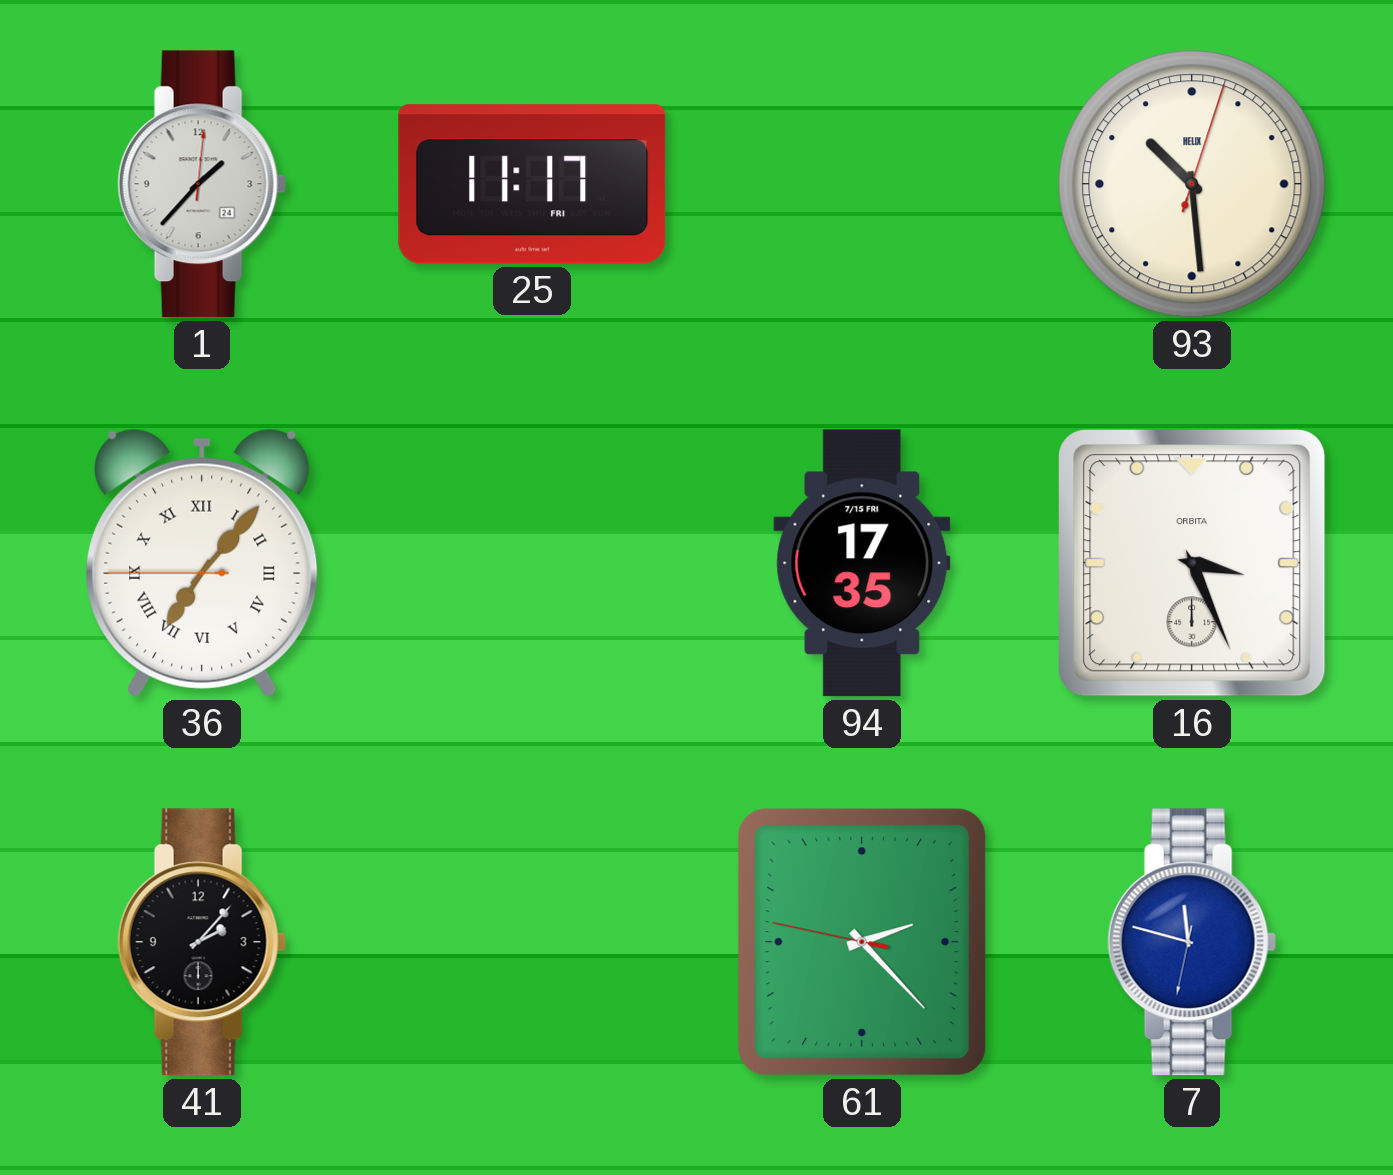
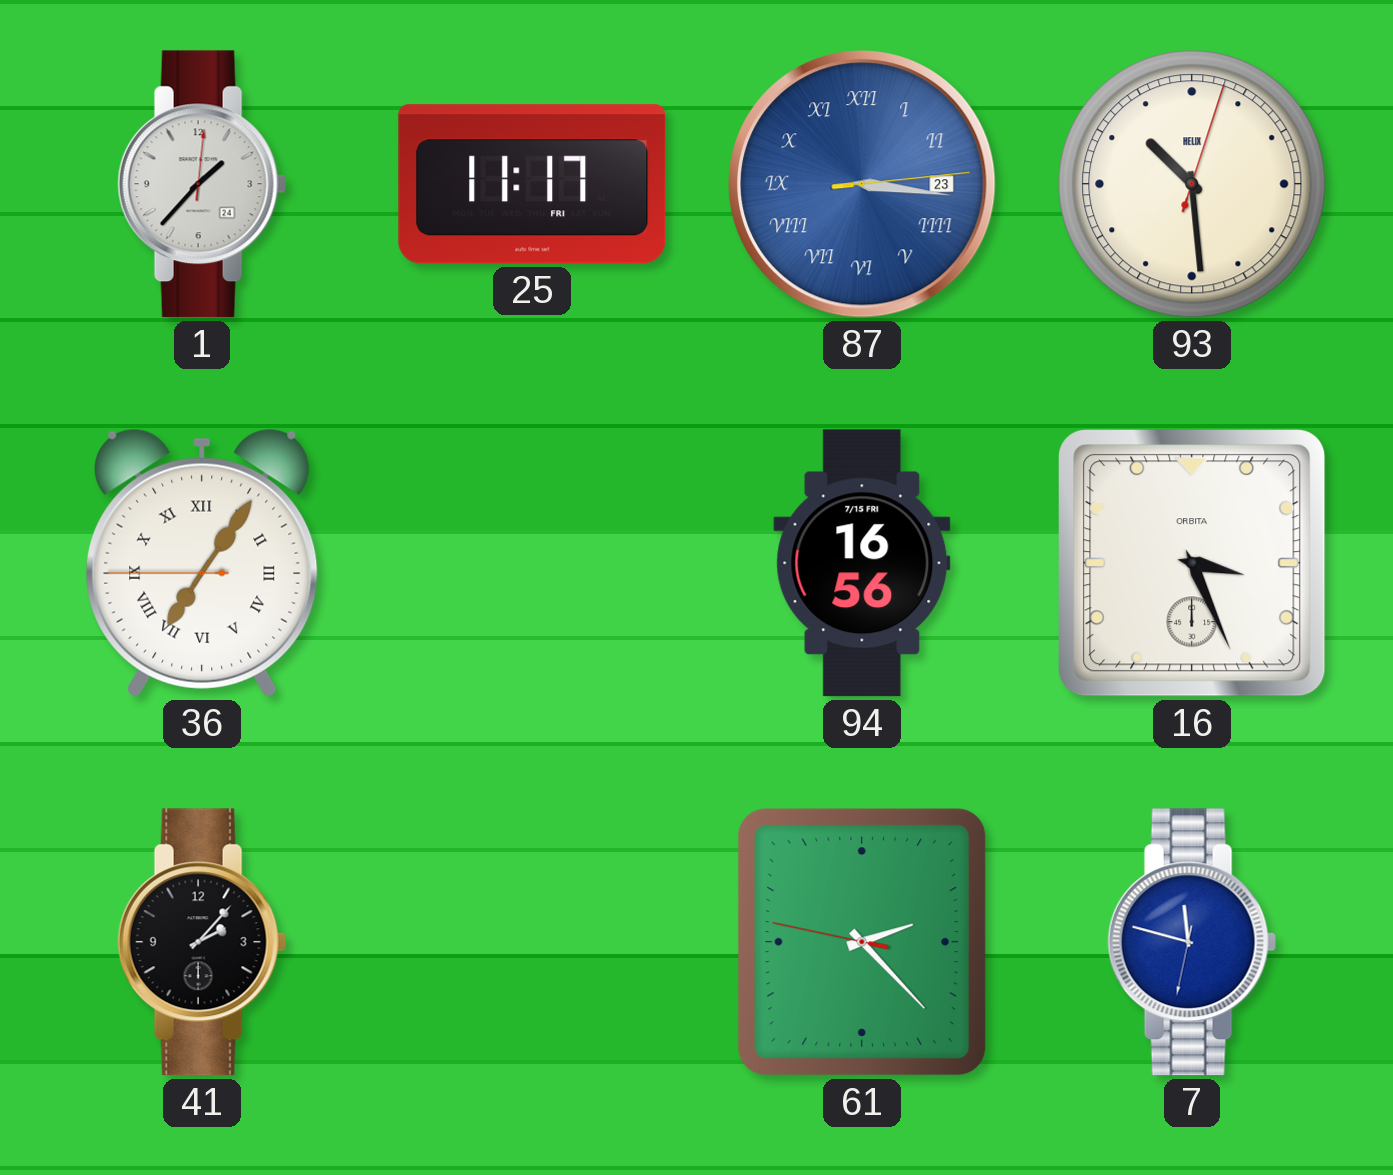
87: none -> 3:16 (862, 184)
36: 7:06 -> 7:05 (202, 563)
94: 17:35 -> 16:56 (862, 563)
